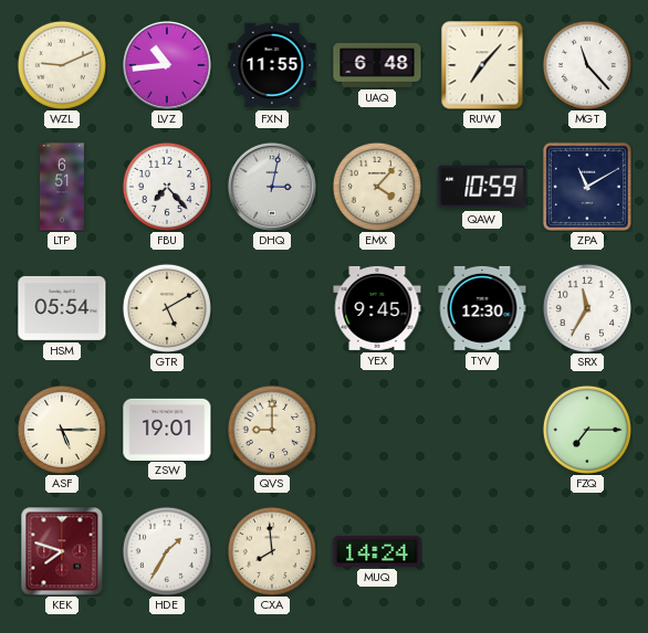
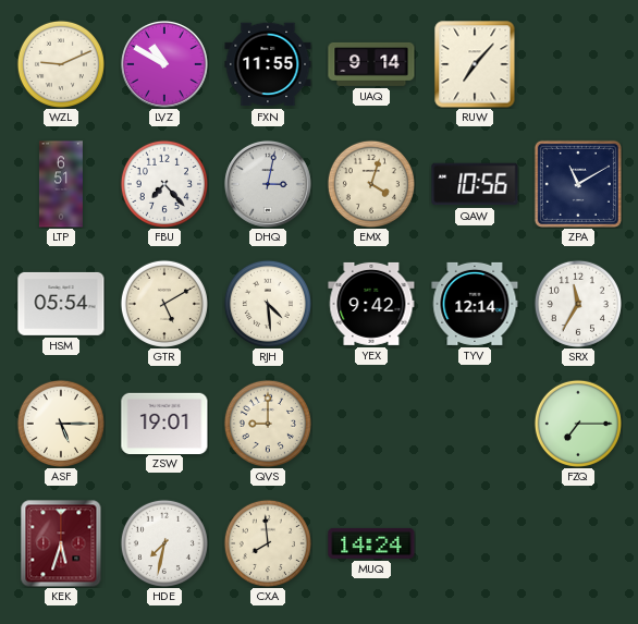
LVZ: 10:44 -> 10:50 (164, 64)
UAQ: 6:48 -> 9:14 (371, 64)
MGT: 11:23 -> none (587, 65)
EMX: 4:07 -> 4:03 (371, 184)
QAW: 10:59 -> 10:56 (475, 184)
RJH: none -> 4:29 (268, 304)
YEX: 9:45 -> 9:42 (371, 304)
TYV: 12:30 -> 12:14 (475, 304)
KEK: 7:48 -> 5:33 (61, 543)
HDE: 1:35 -> 7:32 (164, 543)
